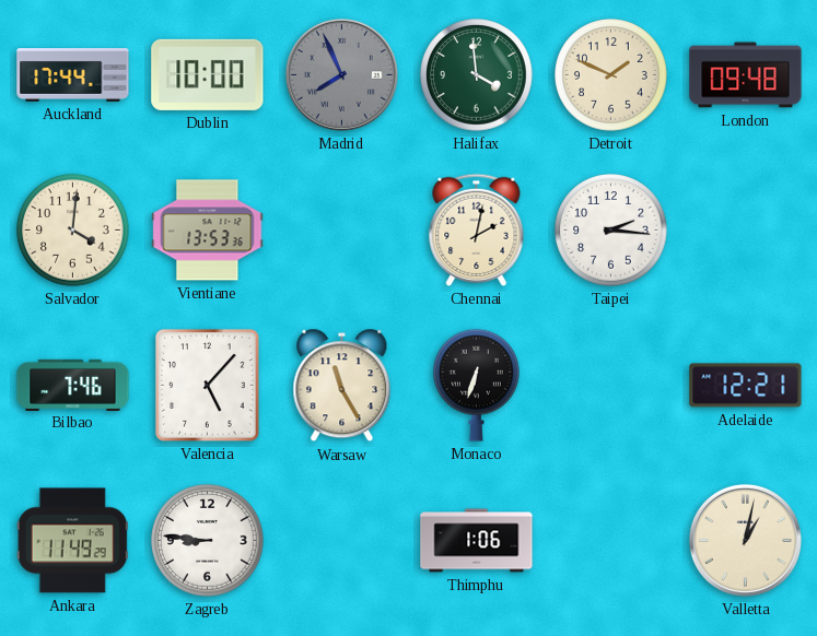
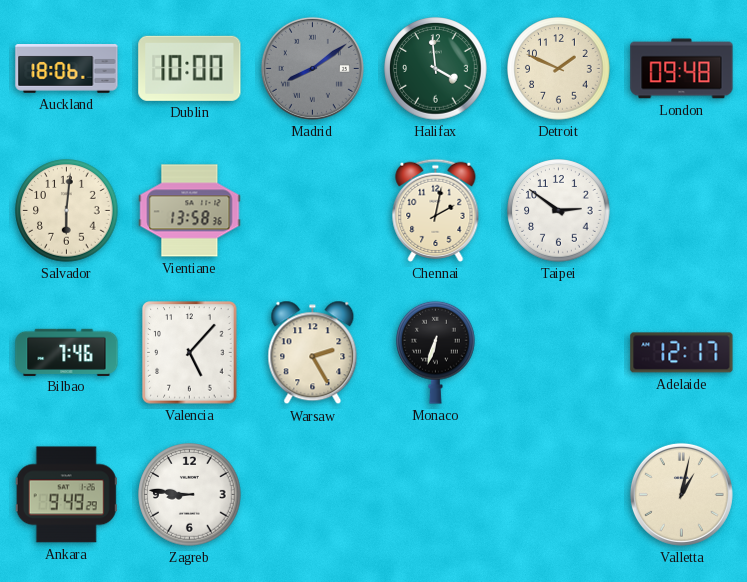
Auckland: 17:44 -> 18:06 (67, 69)
Madrid: 7:56 -> 8:09 (312, 68)
Salvador: 4:01 -> 6:01 (67, 211)
Vientiane: 13:53 -> 13:58 (190, 211)
Taipei: 2:16 -> 2:51 (559, 211)
Warsaw: 11:25 -> 2:25 (313, 353)
Adelaide: 12:21 -> 12:17 (682, 353)
Ankara: 11:49 -> 9:49 (66, 495)
Thimphu: 1:06 -> none (477, 541)
